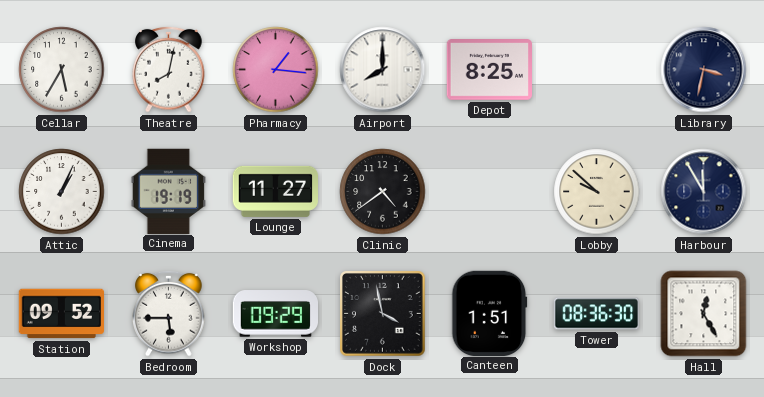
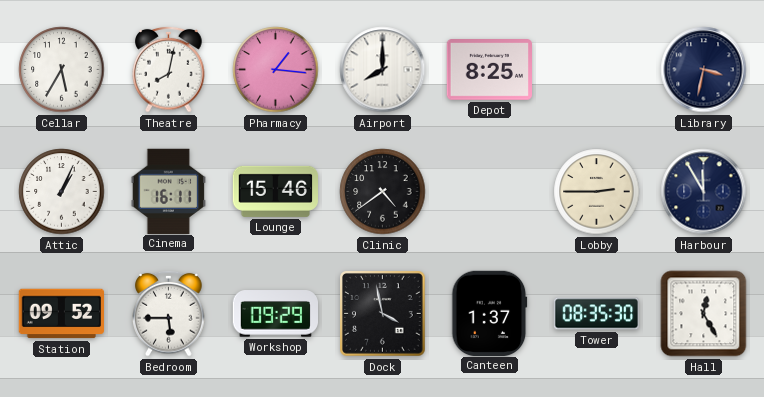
Cinema: 19:19 -> 16:11 (169, 191)
Lounge: 11:27 -> 15:46 (275, 191)
Lobby: 9:52 -> 2:45 (597, 192)
Canteen: 1:51 -> 1:37 (490, 313)
Tower: 08:36 -> 08:35 (597, 314)
